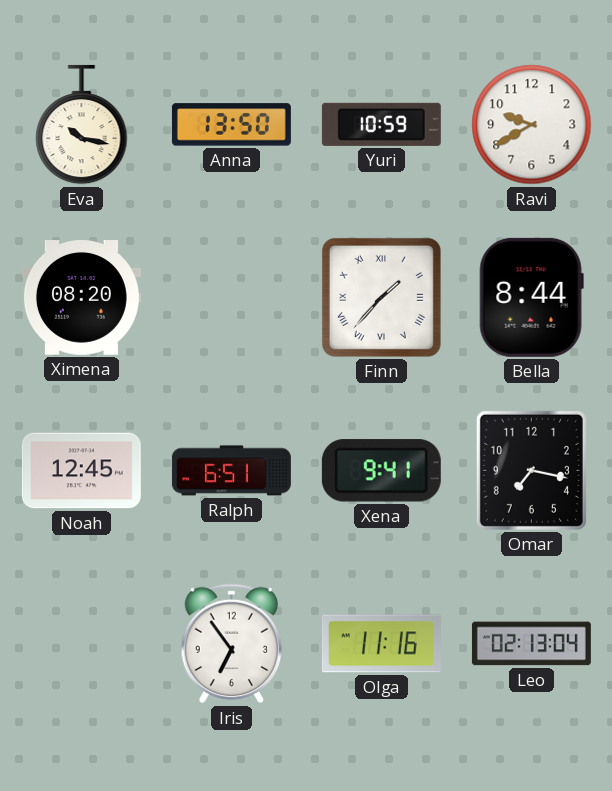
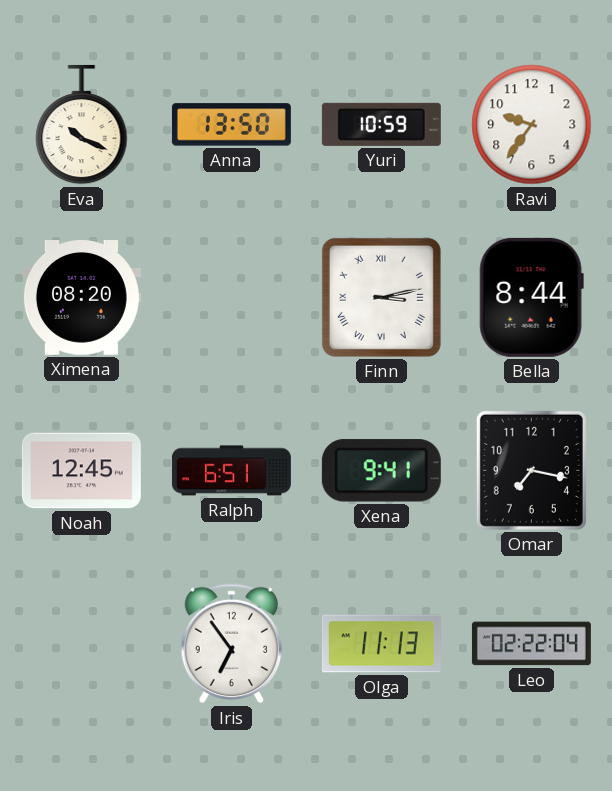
Eva: 10:17 -> 10:19 (82, 125)
Ravi: 9:40 -> 9:36 (532, 125)
Finn: 1:37 -> 3:13 (381, 297)
Olga: 11:16 -> 11:13 (381, 644)
Leo: 02:13 -> 02:22 (531, 644)
